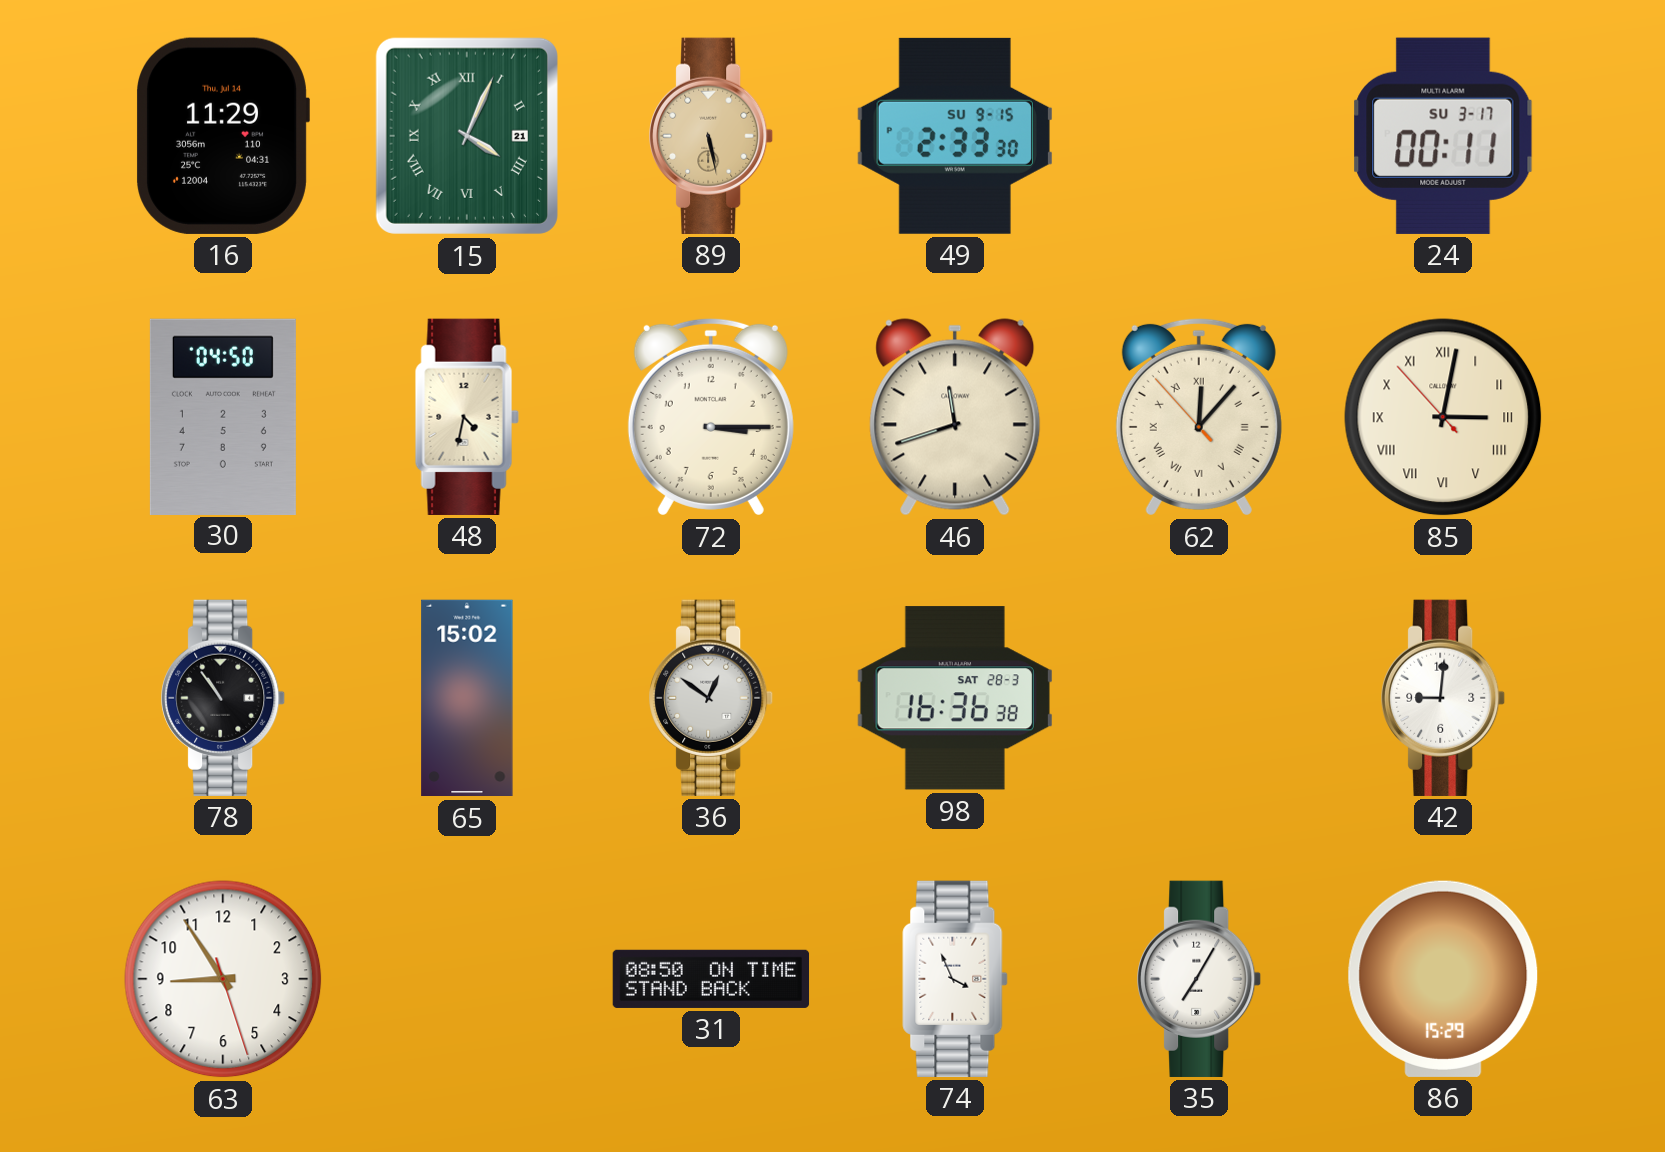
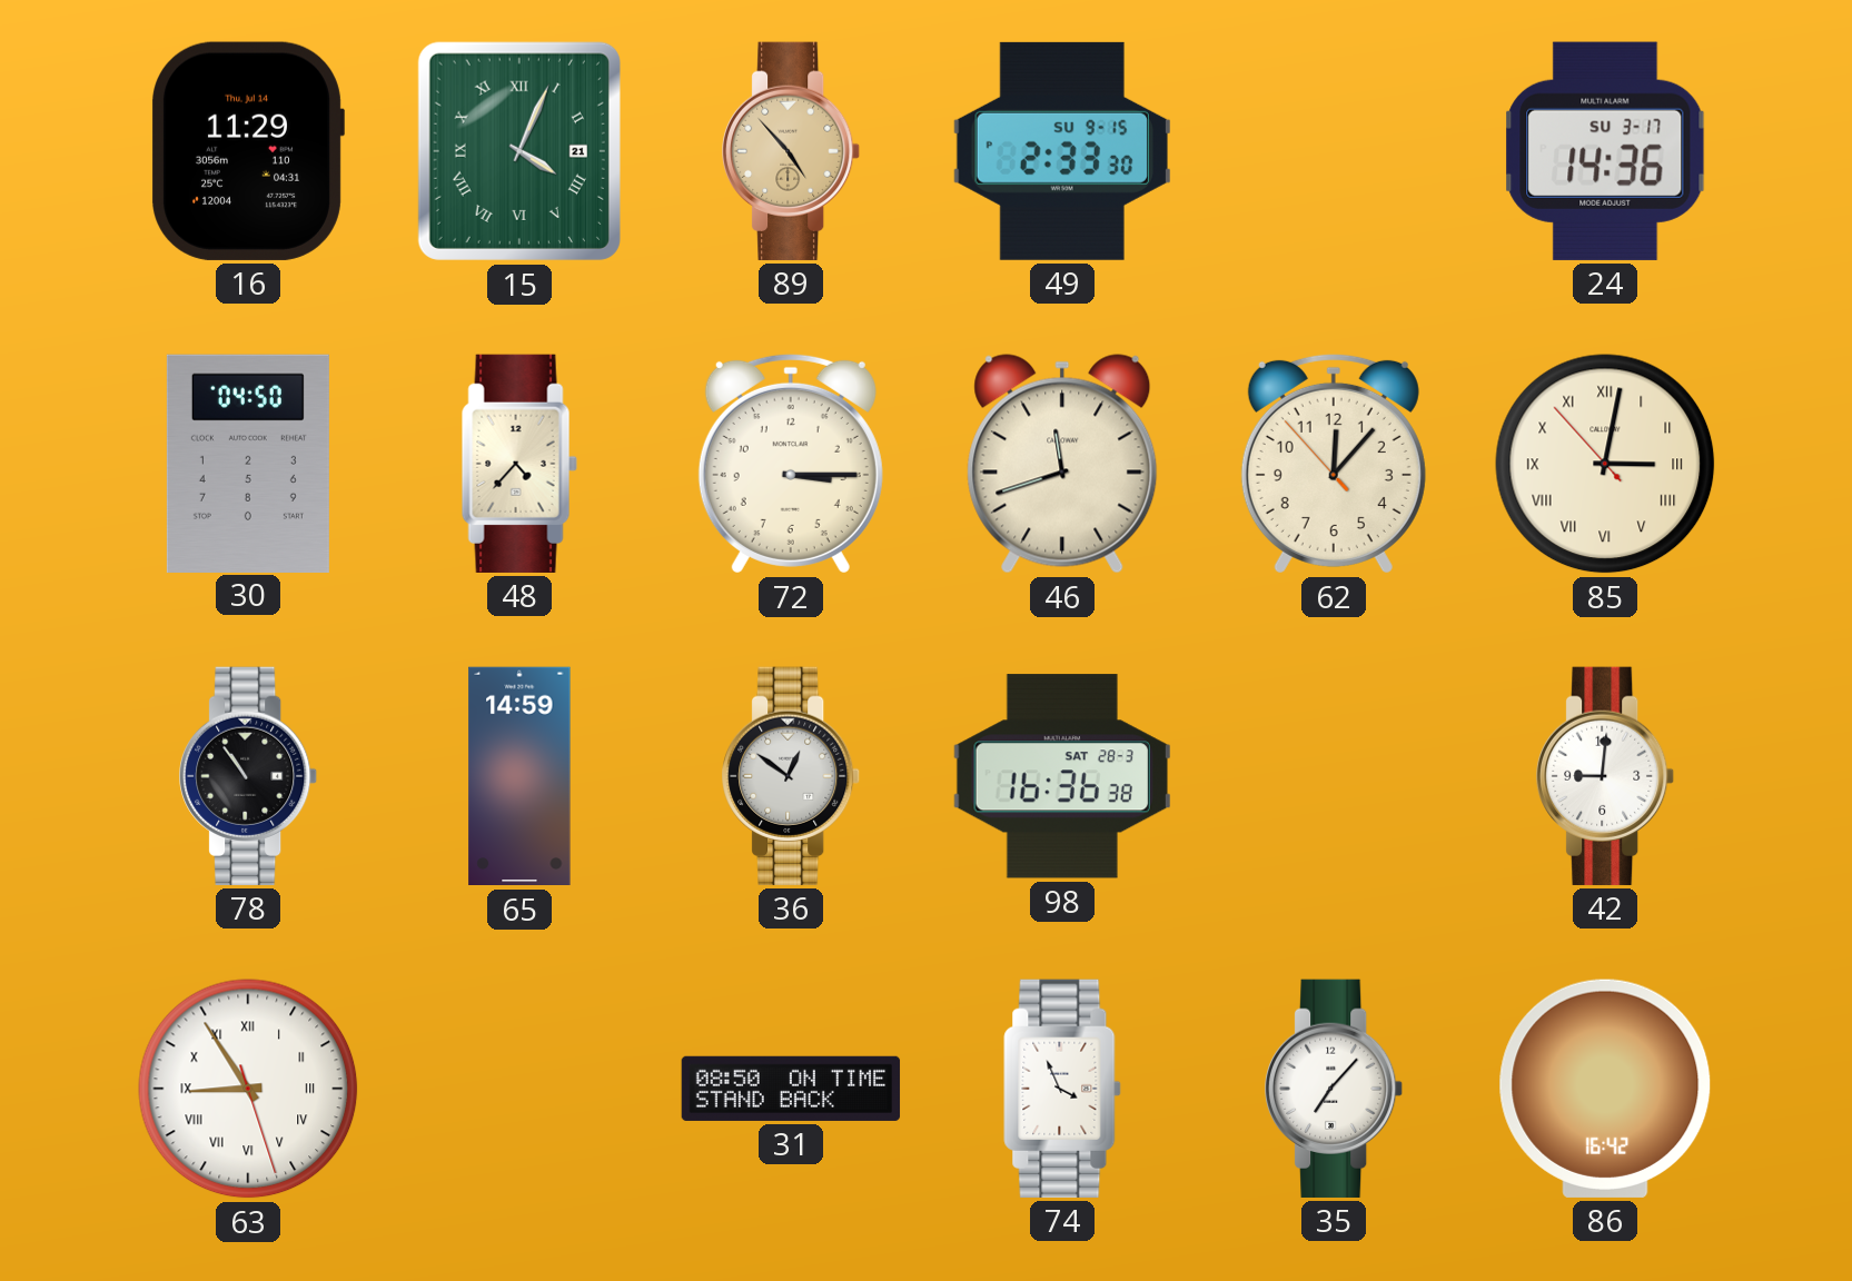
89: 5:28 -> 4:53 (792, 151)
24: 00:11 -> 14:36 (1605, 151)
48: 4:32 -> 4:37 (519, 464)
62 numerals: Roman -> Arabic (1334, 464)
65: 15:02 -> 14:59 (519, 776)
63 numerals: Arabic -> Roman (248, 1089)
35: 7:05 -> 7:07 (1335, 1089)
86: 15:29 -> 16:42 (1605, 1089)
